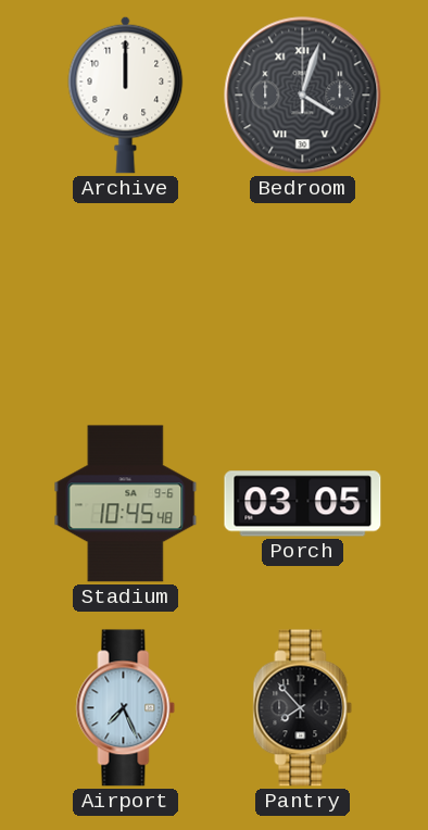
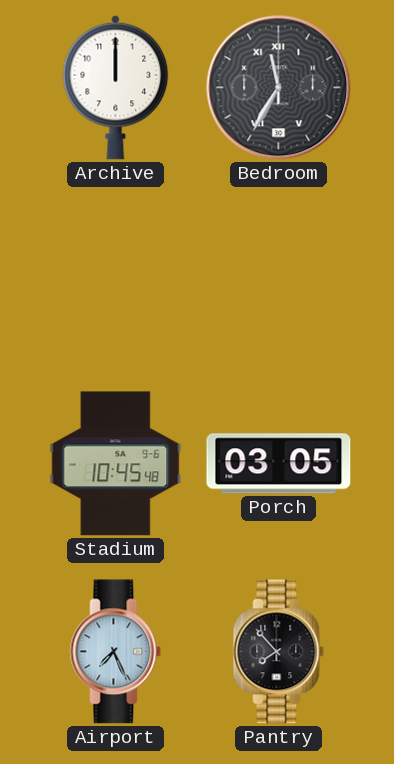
Bedroom: 4:03 -> 11:35 (279, 88)
